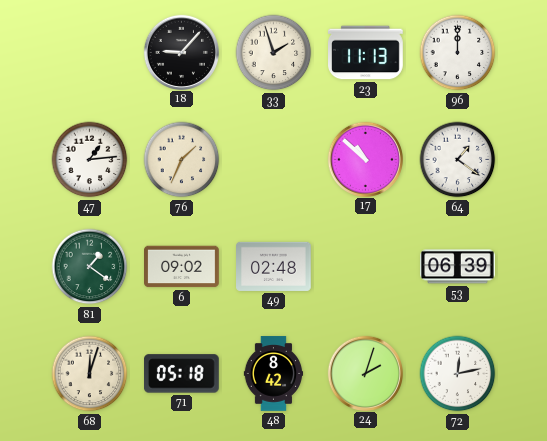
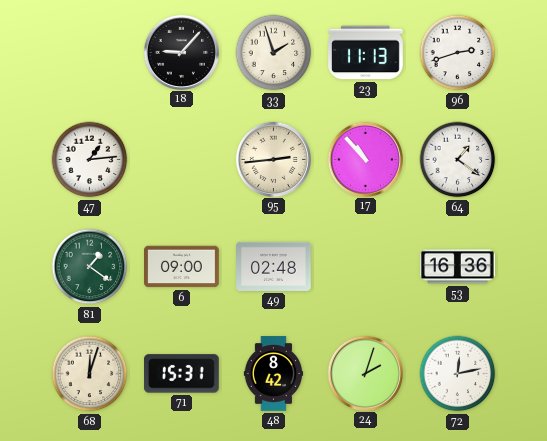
96: 12:00 -> 2:42 (458, 53)
76: 1:34 -> none (182, 160)
95: none -> 2:44 (273, 159)
17: 10:52 -> 10:53 (365, 159)
6: 09:02 -> 09:00 (182, 267)
53: 06:39 -> 16:36 (458, 267)
71: 05:18 -> 15:31 (182, 374)
